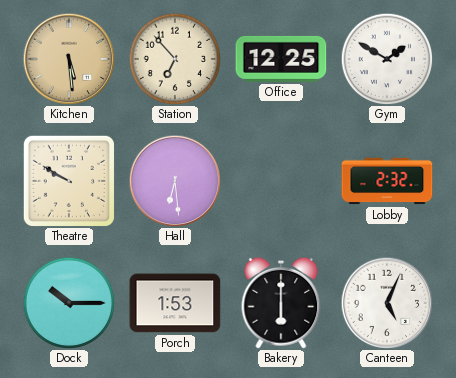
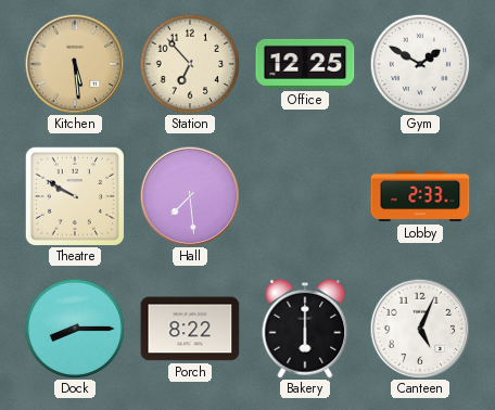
Hall: 6:29 -> 7:29 (190, 196)
Lobby: 2:32 -> 2:33 (420, 196)
Dock: 10:15 -> 8:15 (75, 329)
Porch: 1:53 -> 8:22 (190, 329)
